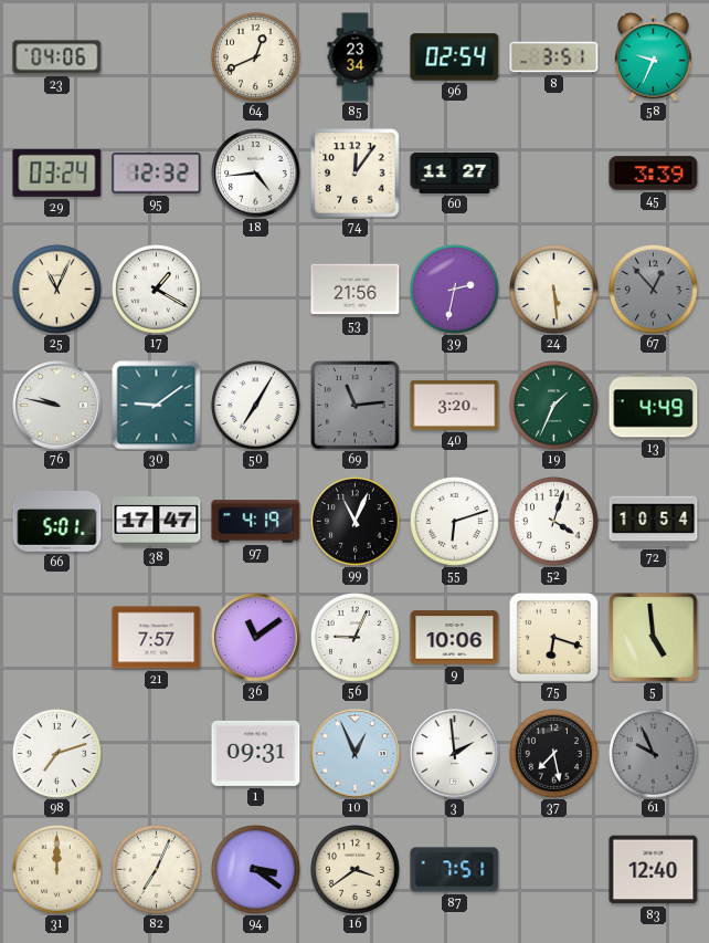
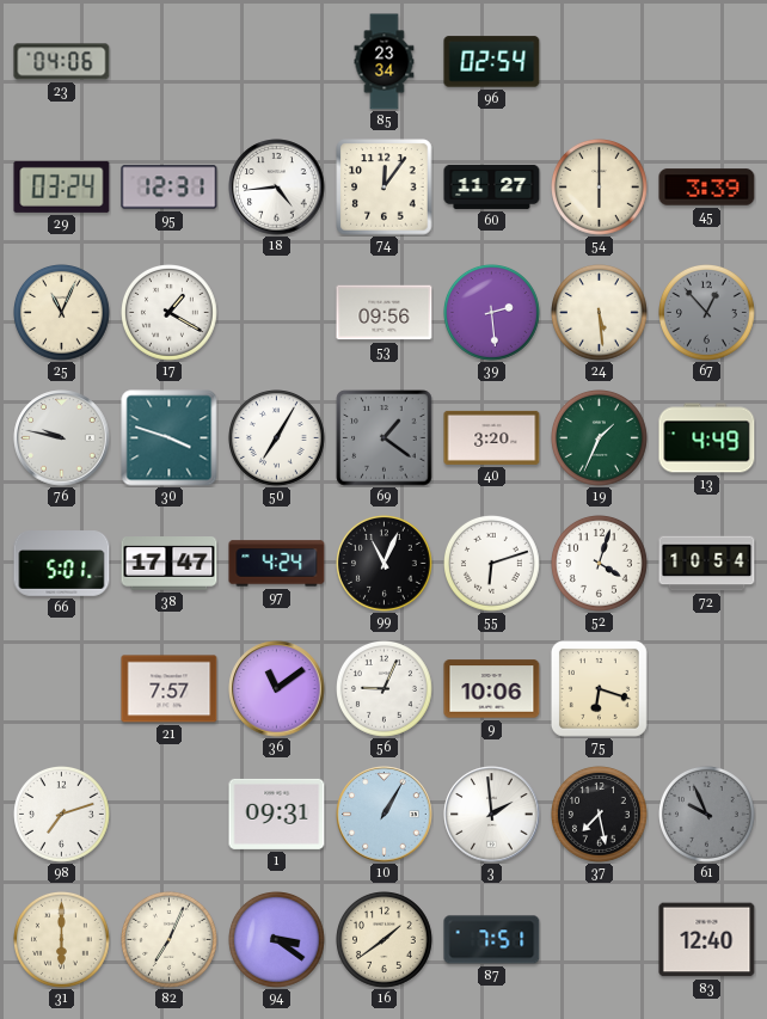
64: 12:41 -> none (256, 57)
8: 3:51 -> none (554, 57)
58: 9:34 -> none (654, 56)
95: 12:32 -> 12:31 (170, 188)
54: none -> 6:00 (600, 188)
53: 21:56 -> 09:56 (385, 313)
39: 2:32 -> 2:29 (492, 313)
30: 9:09 -> 3:48 (170, 438)
69: 11:14 -> 1:21 (385, 438)
97: 4:19 -> 4:24 (277, 564)
5: 4:59 -> none (654, 638)
10: 12:56 -> 1:05 (385, 815)
31: 12:00 -> 6:00 (62, 940)
16: 3:39 -> 1:39 (385, 940)
